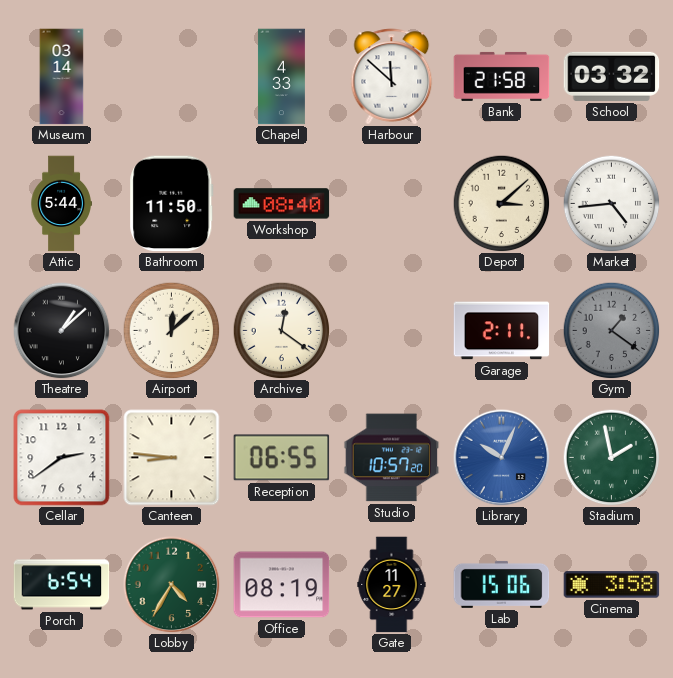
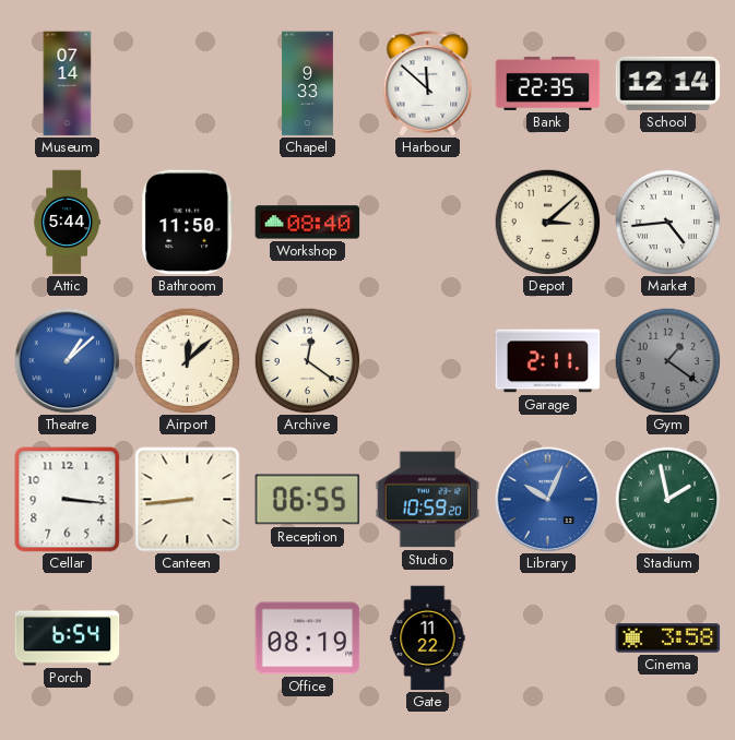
Museum: 03:14 -> 07:14 (68, 84)
Chapel: 4:33 -> 9:33 (307, 84)
Bank: 21:58 -> 22:35 (548, 83)
School: 03:32 -> 12:14 (668, 83)
Theatre dial: black -> blue (68, 361)
Cellar: 2:39 -> 3:16 (68, 500)
Canteen: 8:46 -> 8:44 (188, 500)
Studio: 10:57 -> 10:59 (428, 500)
Lobby: 4:35 -> none (172, 585)
Gate: 11:27 -> 11:22 (428, 638)
Lab: 15:06 -> none (502, 584)
